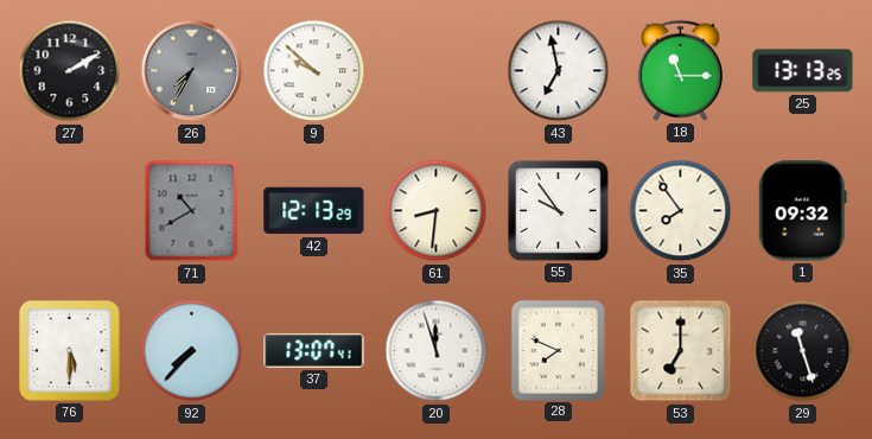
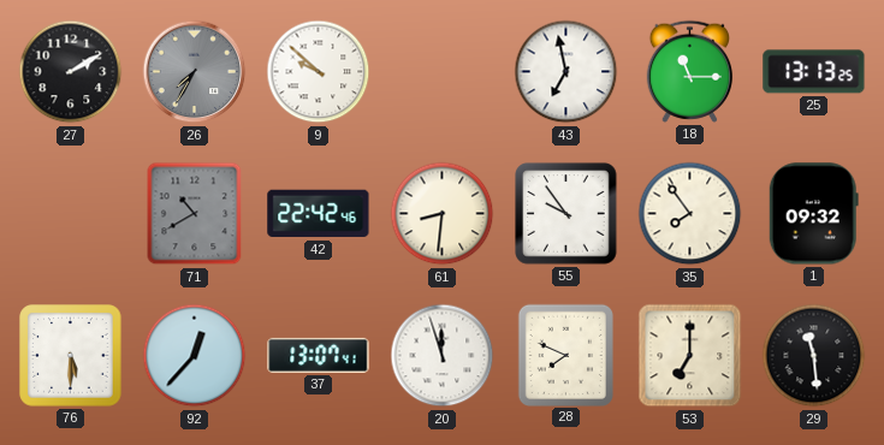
42: 12:13 -> 22:42 (319, 214)
92: 7:37 -> 12:37 (195, 356)
29: 11:27 -> 11:29 (814, 356)
